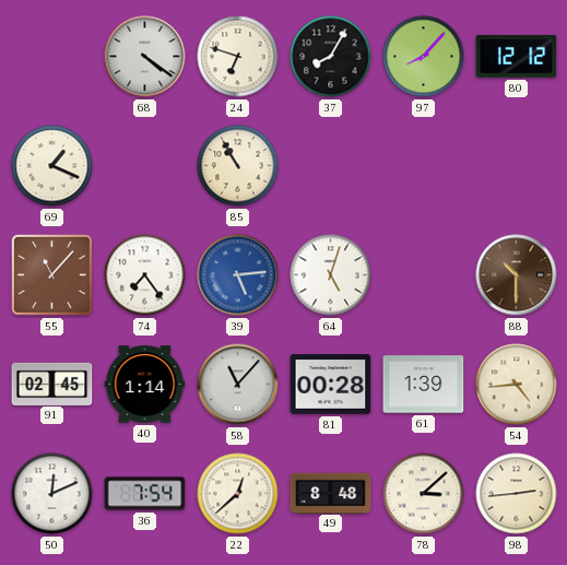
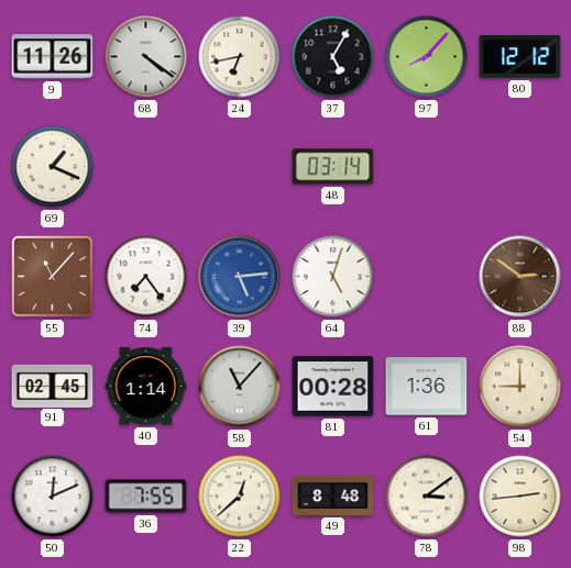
9: none -> 11:26 (53, 57)
24: 6:48 -> 6:43 (240, 57)
37: 8:05 -> 5:05 (333, 57)
85: 10:55 -> none (238, 166)
48: none -> 03:14 (333, 167)
88: 10:30 -> 2:51 (520, 277)
61: 1:39 -> 1:36 (427, 387)
54: 4:44 -> 9:00 (520, 387)
36: 7:54 -> 7:55 (146, 497)
78: 3:08 -> 3:09 (427, 497)
